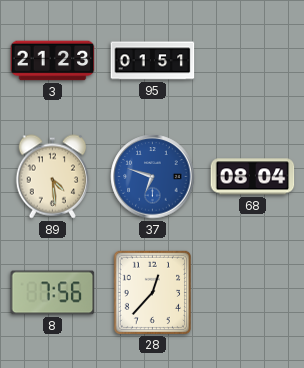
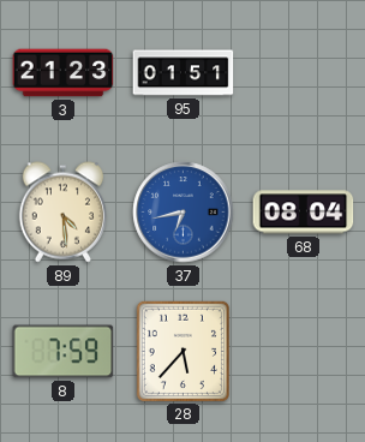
37: 6:48 -> 6:43 (184, 213)
8: 7:56 -> 7:59 (64, 352)
28: 12:37 -> 5:37 (182, 351)
